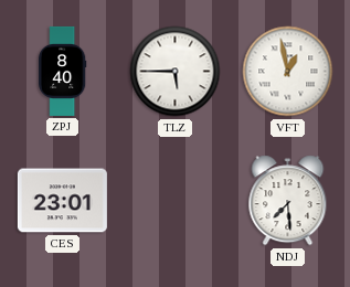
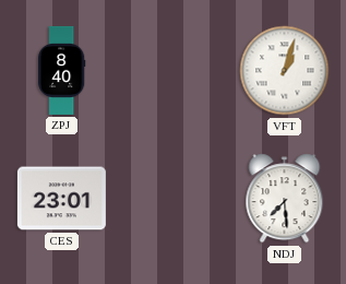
TLZ: 5:45 -> none (176, 72)
VFT: 12:58 -> 1:03 (285, 71)
